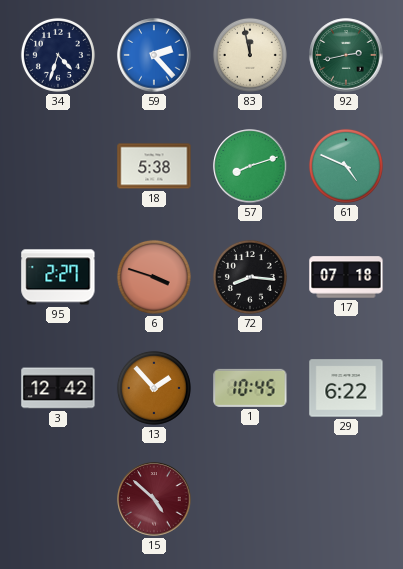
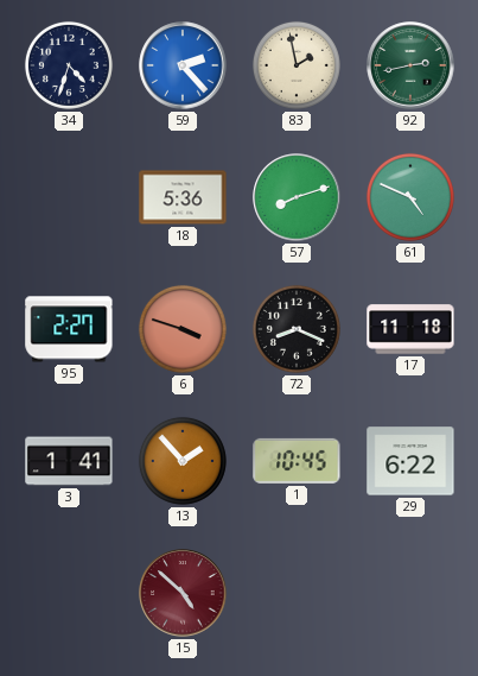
83: 11:58 -> 1:58 (297, 65)
18: 5:38 -> 5:36 (183, 197)
72: 8:16 -> 8:19 (297, 329)
17: 07:18 -> 11:18 (410, 329)
3: 12:42 -> 1:41 (69, 461)
